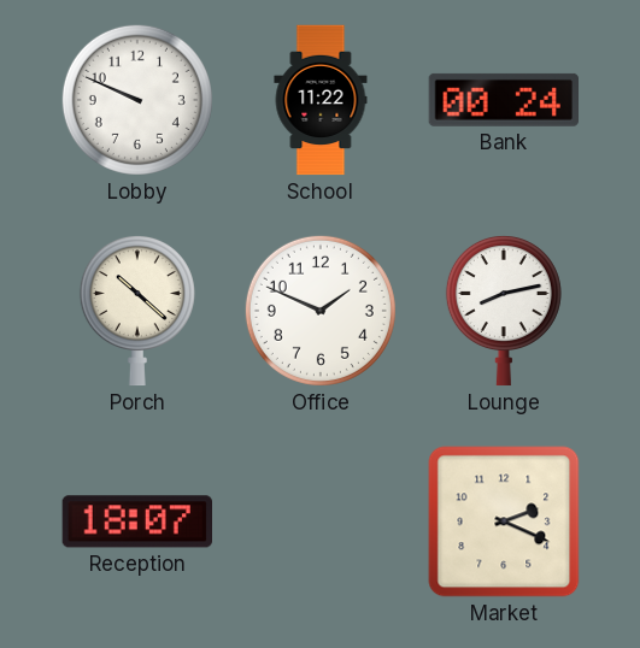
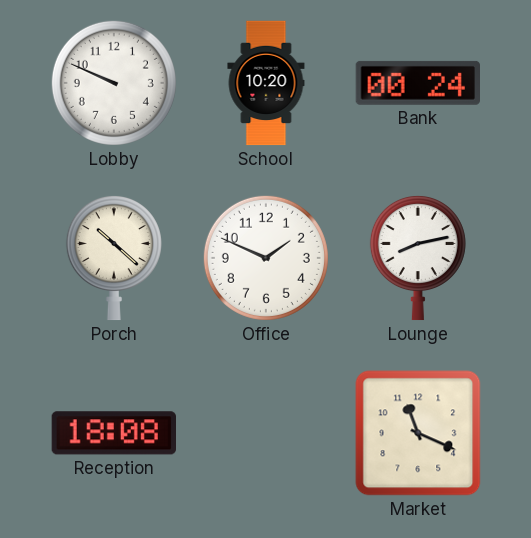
School: 11:22 -> 10:20 (266, 83)
Reception: 18:07 -> 18:08 (113, 433)
Market: 2:19 -> 11:19 (418, 433)
